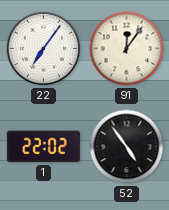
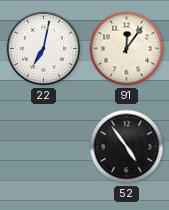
22: 7:06 -> 7:02 (44, 49)
1: 22:02 -> none (43, 147)
